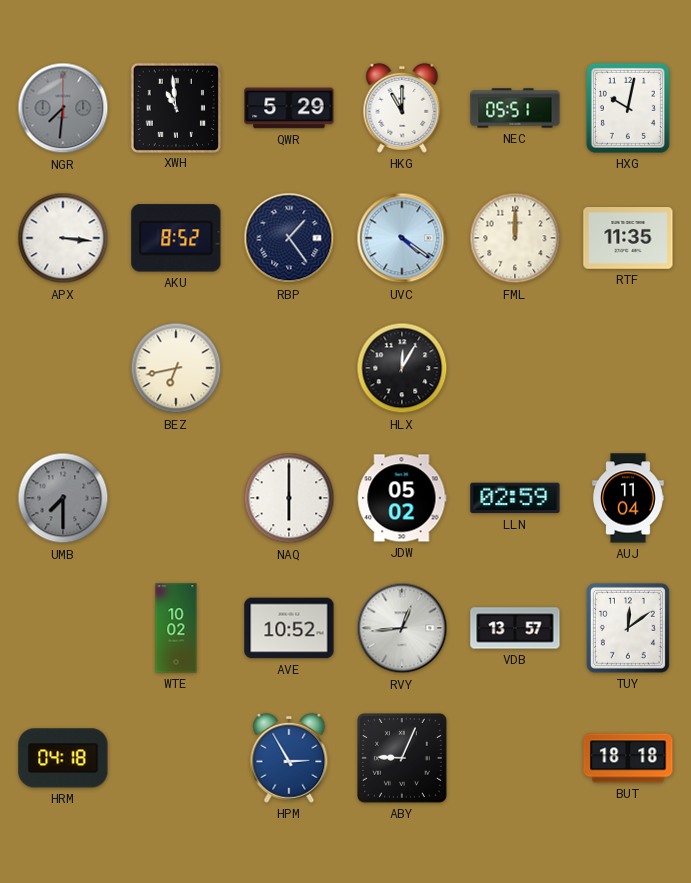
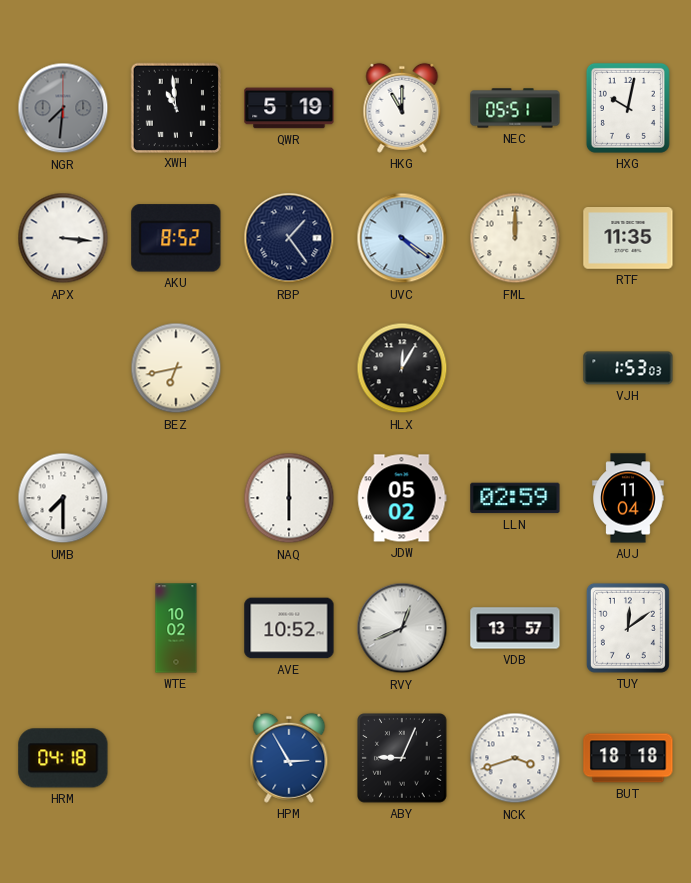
QWR: 5:29 -> 5:19 (289, 108)
VJH: none -> 1:53 (628, 368)
UMB dial: grey -> white (63, 498)
RVY: 12:44 -> 12:41 (402, 628)
NCK: none -> 3:42 (515, 758)
